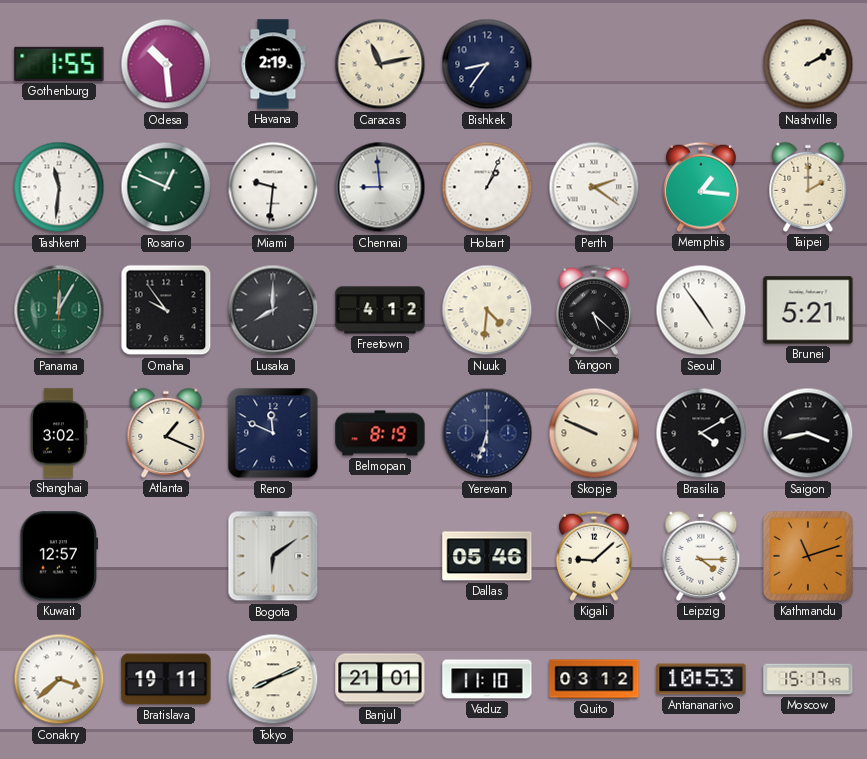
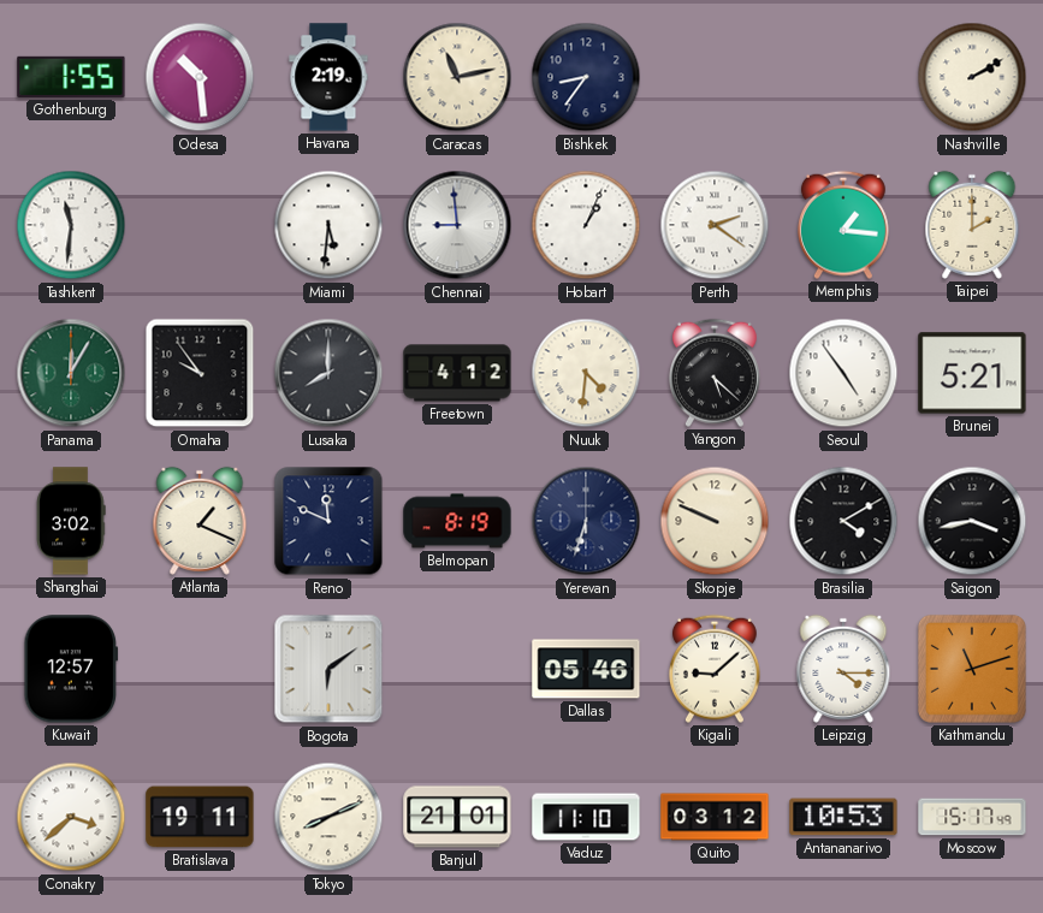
Rosario: 12:49 -> none (166, 187)
Miami: 9:31 -> 5:31 (328, 225)
